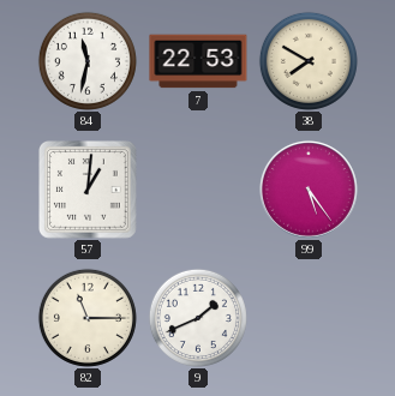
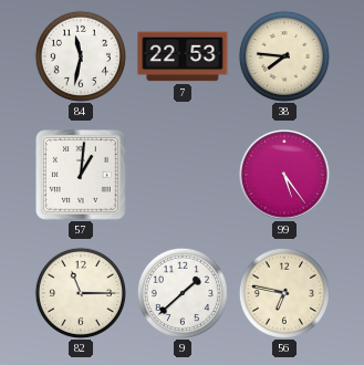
38: 7:50 -> 7:46 (284, 56)
9: 1:41 -> 1:38 (183, 293)
56: none -> 6:47 (284, 293)
